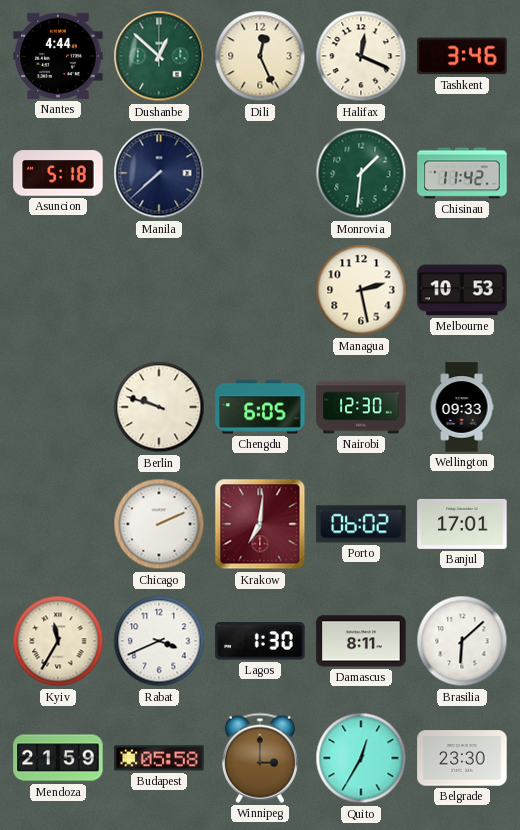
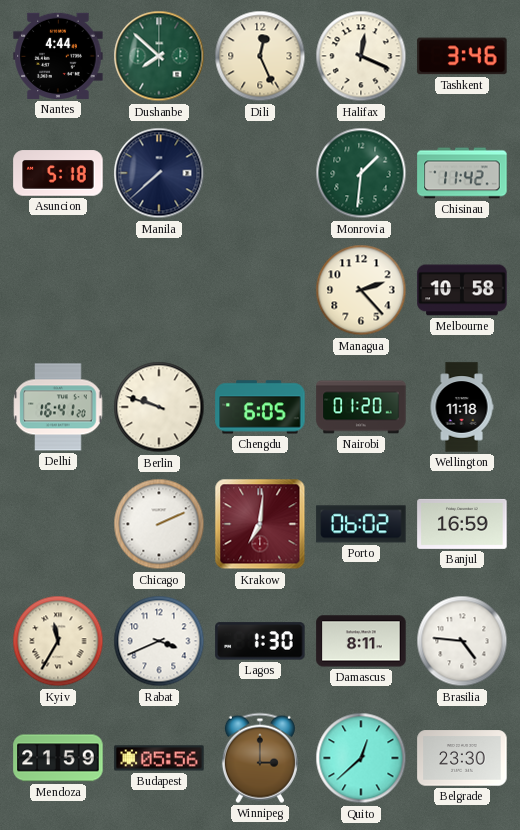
Dushanbe: 12:52 -> 7:52 (159, 56)
Managua: 2:28 -> 2:23 (361, 290)
Melbourne: 10:53 -> 10:58 (462, 290)
Delhi: none -> 16:41 (58, 407)
Nairobi: 12:30 -> 01:20 (361, 407)
Wellington: 09:33 -> 11:18 (462, 407)
Banjul: 17:01 -> 16:59 (462, 524)
Brasilia: 6:08 -> 4:46 (462, 641)
Budapest: 05:58 -> 05:56 (159, 758)
Quito: 12:35 -> 12:38 (361, 758)
